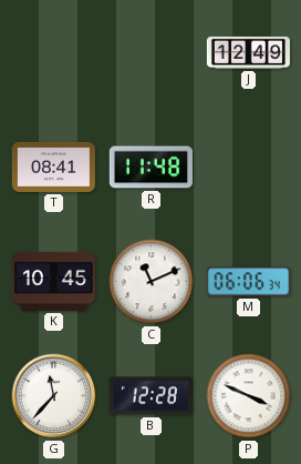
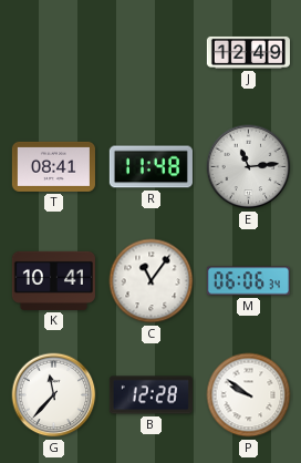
E: none -> 11:14 (249, 167)
K: 10:45 -> 10:41 (53, 280)
C: 11:11 -> 11:06 (152, 281)
P: 3:49 -> 9:51 (249, 395)
